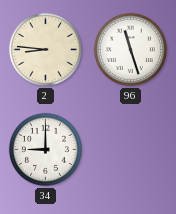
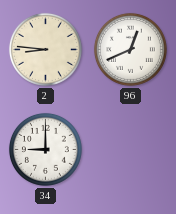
96: 11:27 -> 12:41 (130, 49)
